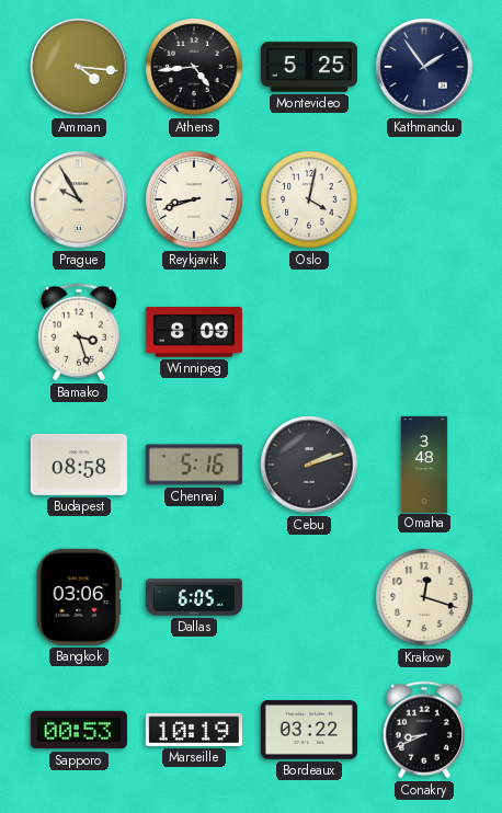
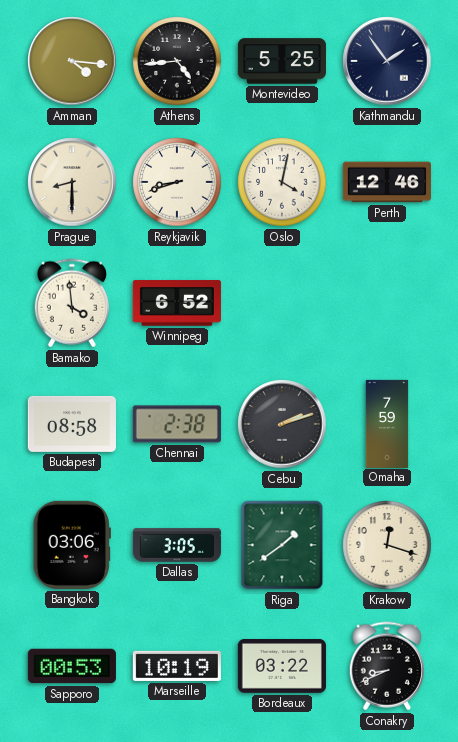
Prague: 9:55 -> 8:30 (72, 182)
Perth: none -> 12:46 (387, 182)
Bamako: 3:27 -> 3:59 (72, 303)
Winnipeg: 8:09 -> 6:52 (177, 303)
Chennai: 5:16 -> 2:38 (177, 424)
Omaha: 3:48 -> 7:59 (387, 423)
Dallas: 6:05 -> 3:05 (177, 545)
Riga: none -> 1:39 (282, 545)
